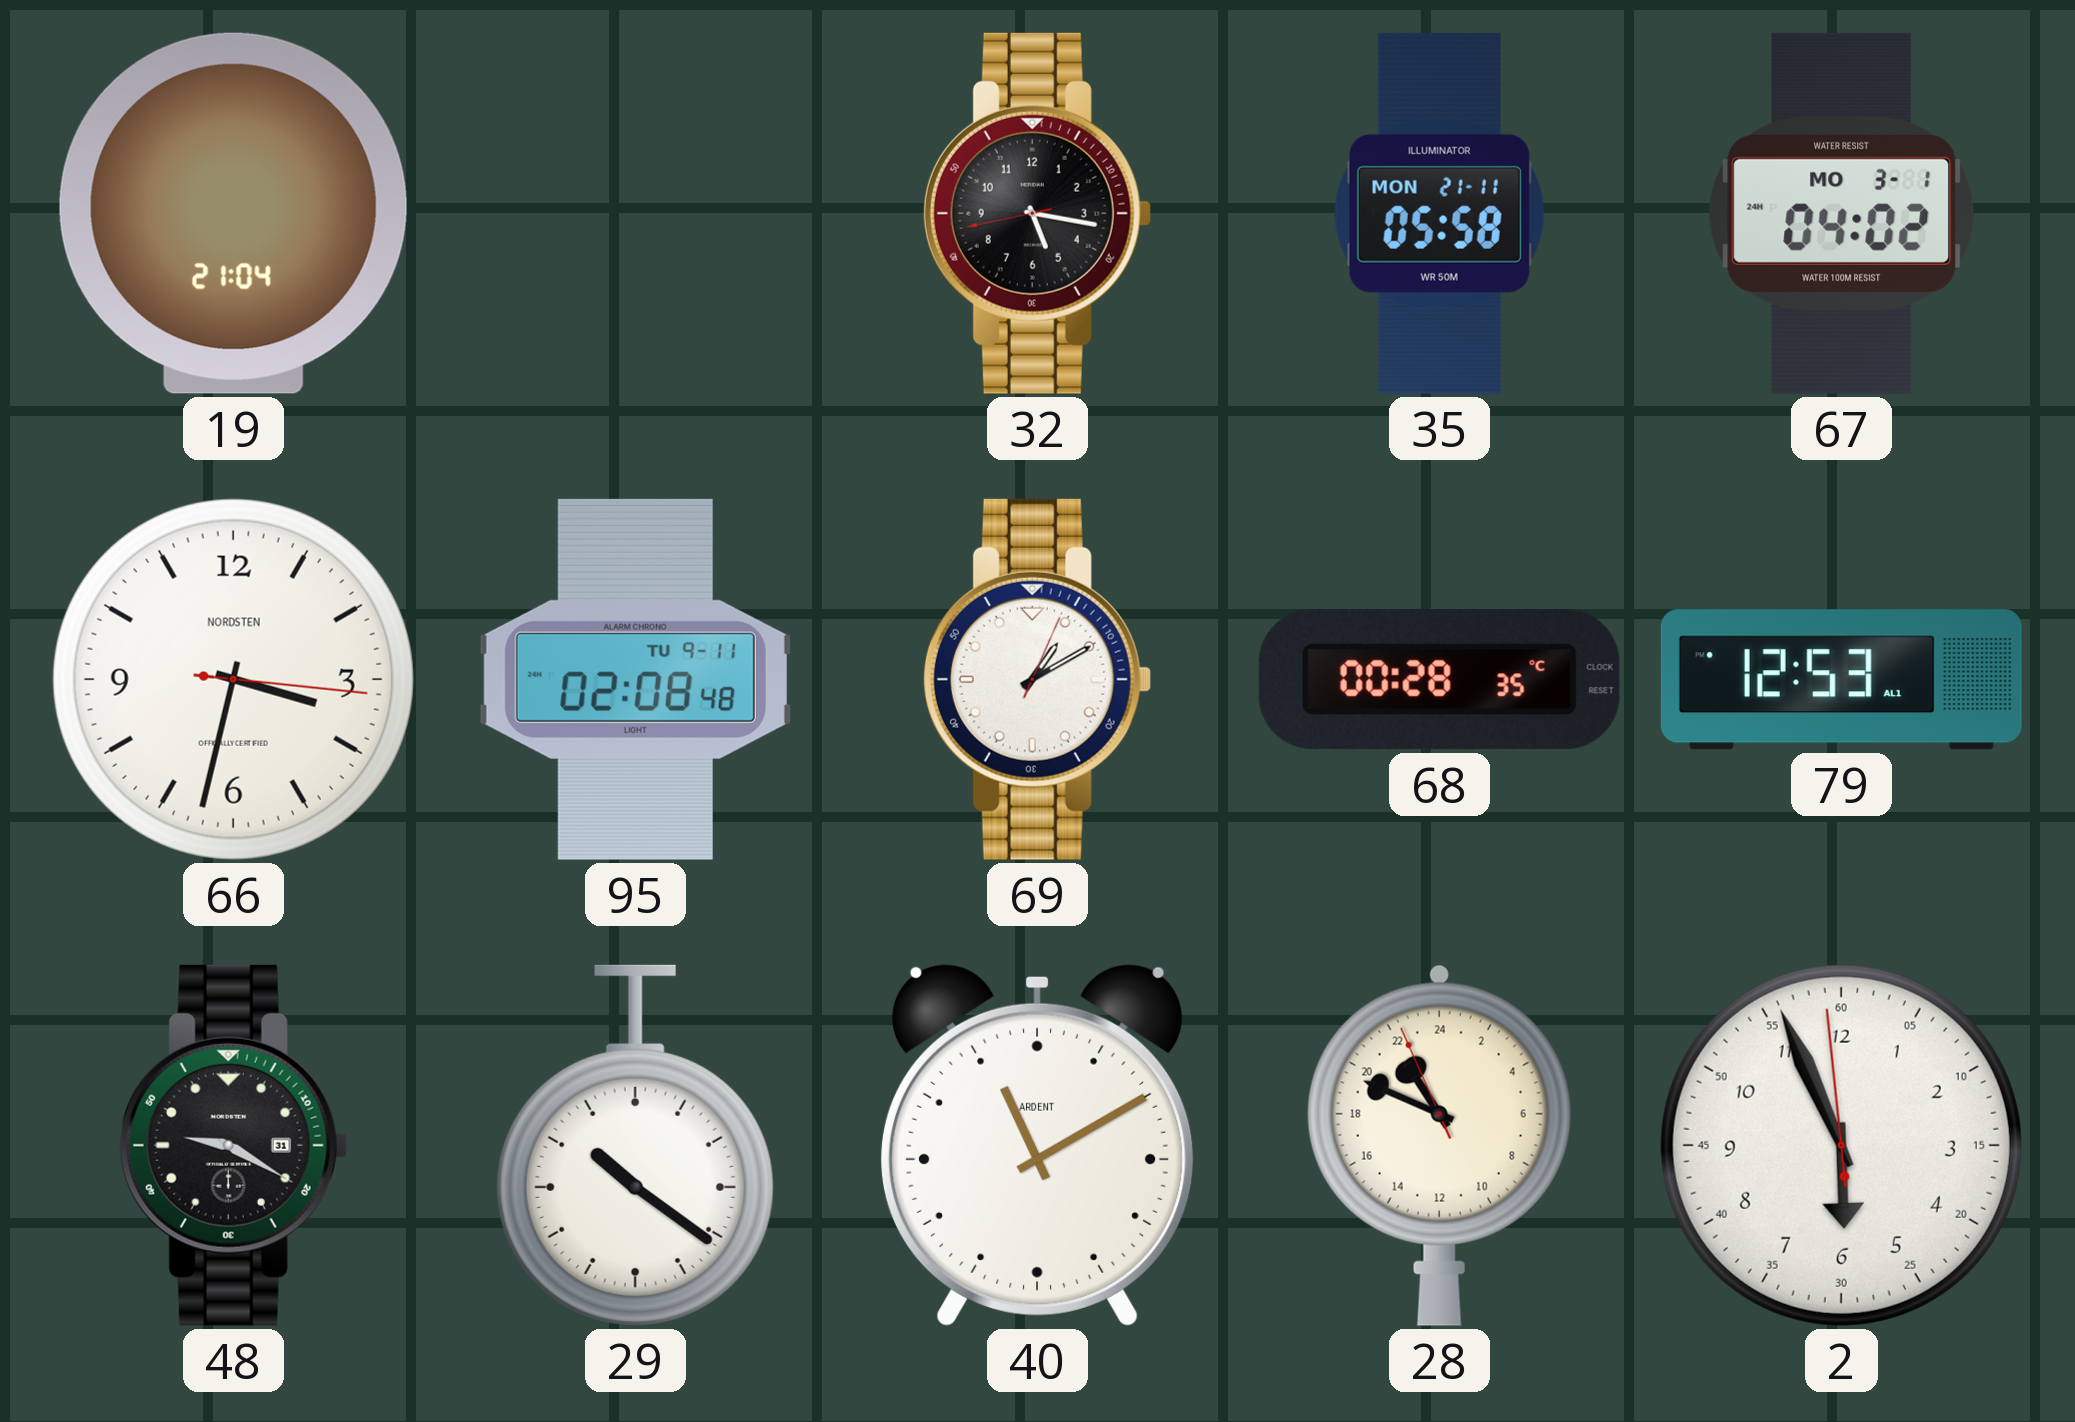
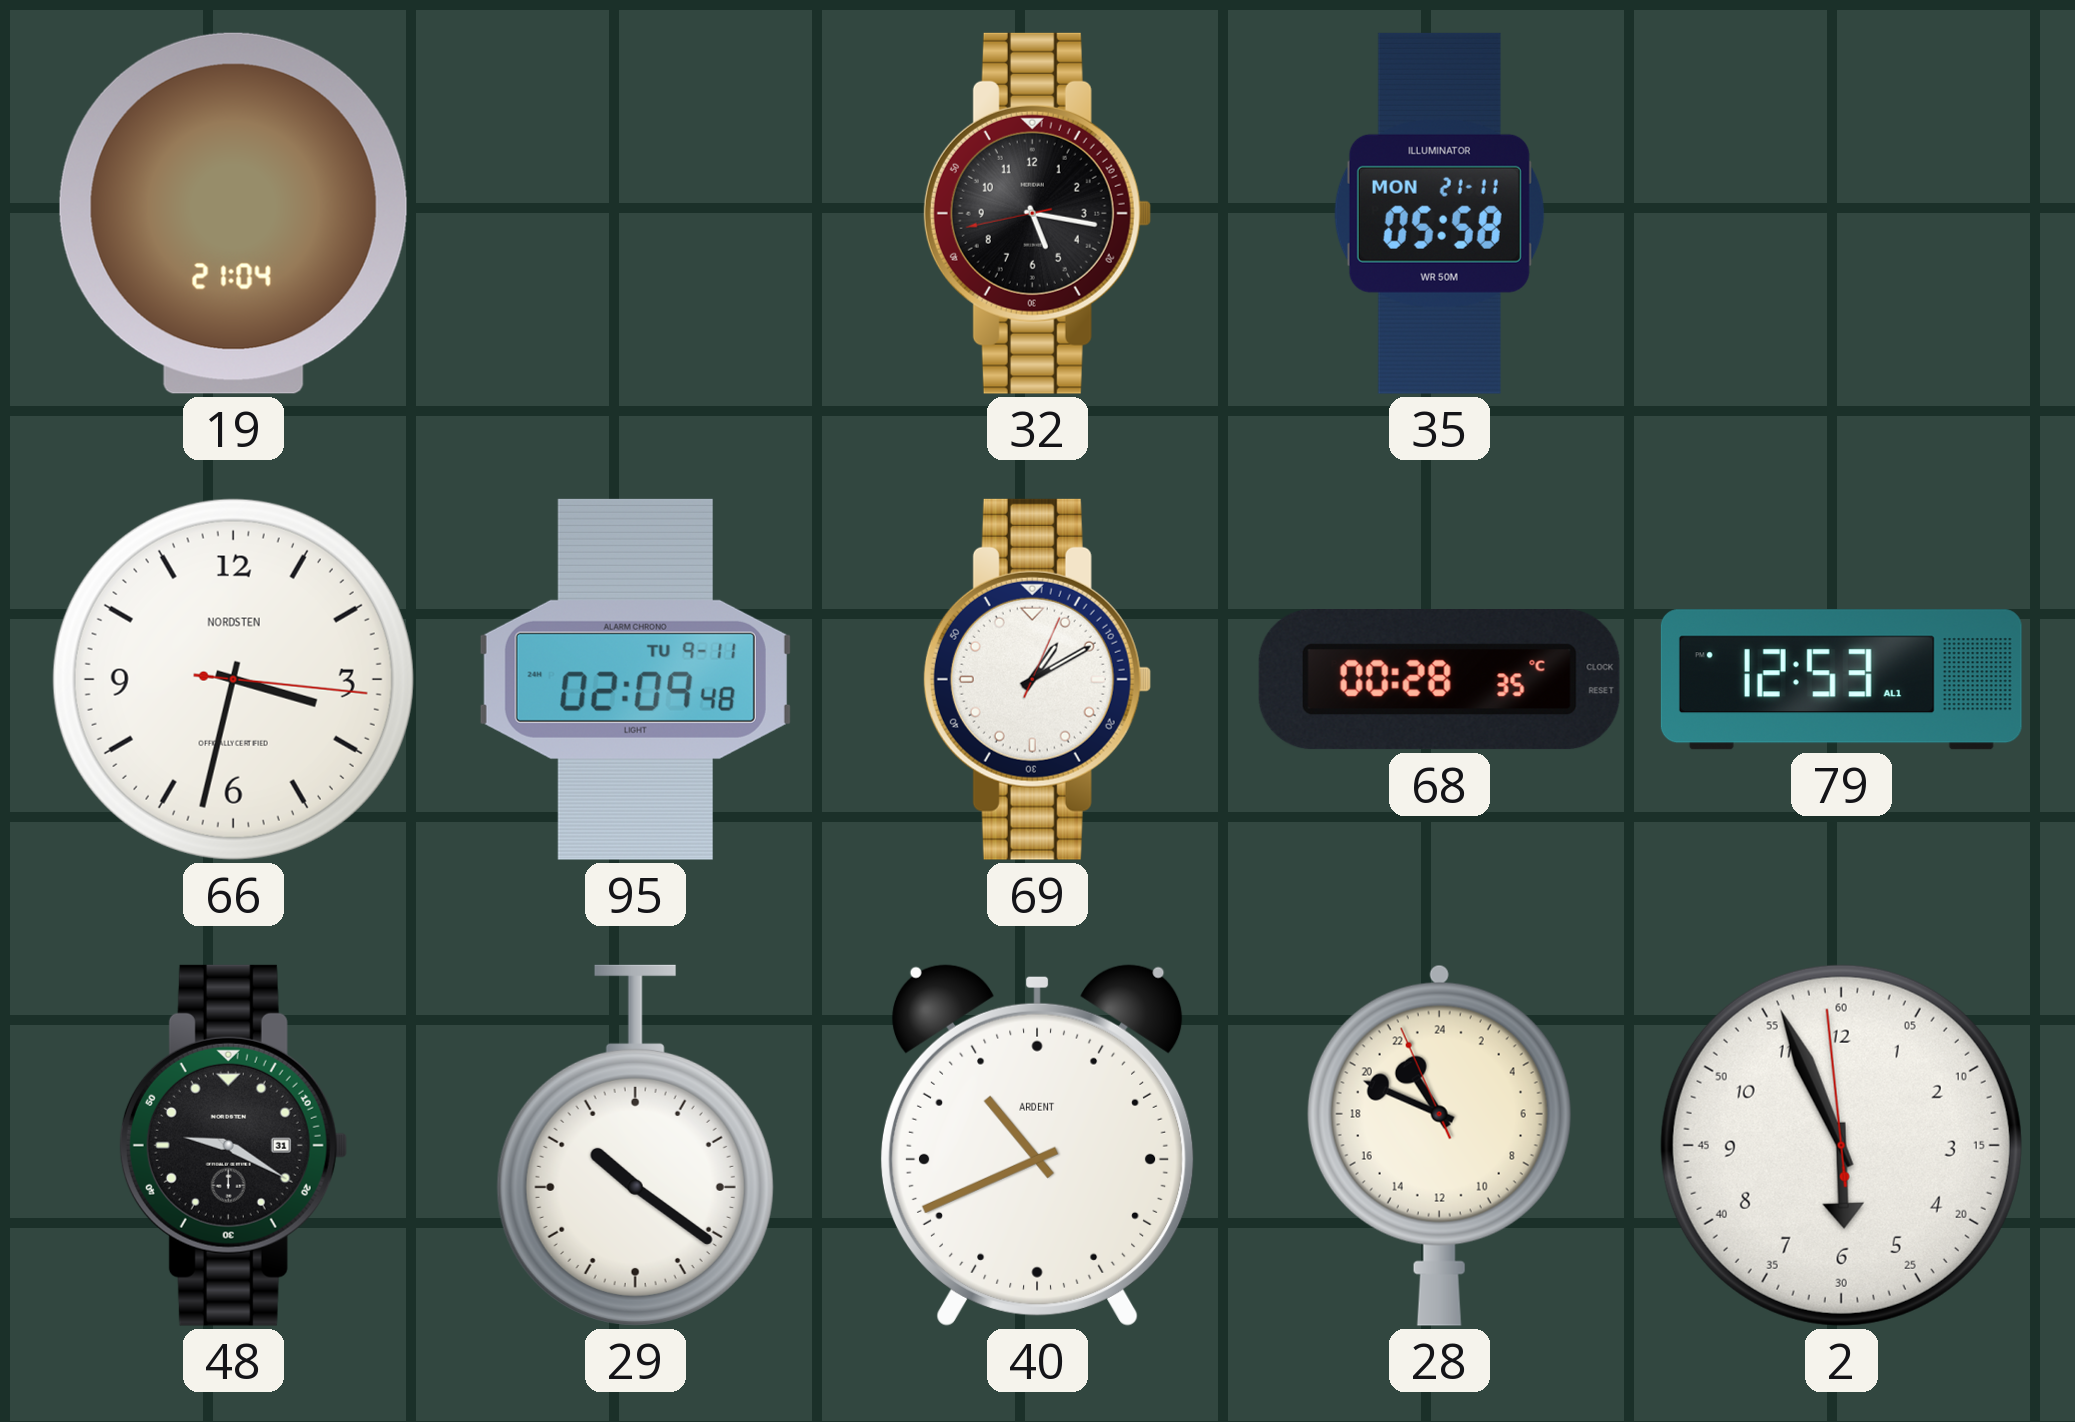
67: 04:02 -> none (1842, 213)
95: 02:08 -> 02:09 (635, 679)
40: 11:10 -> 10:41 (1037, 1145)
